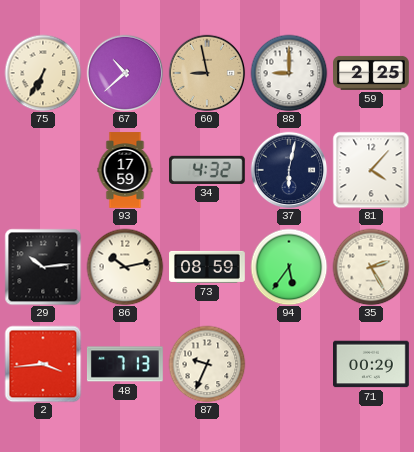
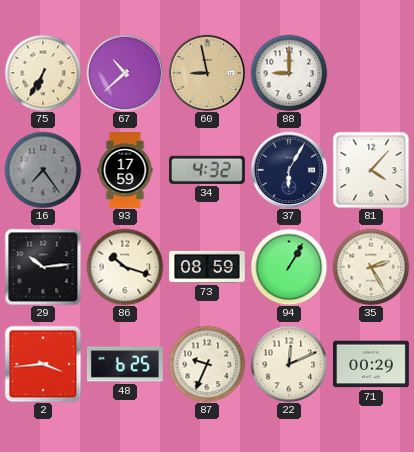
59: 2:25 -> none (372, 73)
16: none -> 7:24 (43, 170)
37: 6:02 -> 6:05 (289, 170)
86: 10:13 -> 10:18 (125, 267)
94: 5:36 -> 1:05 (289, 267)
48: 7:13 -> 6:25 (125, 364)
22: none -> 12:11 (289, 364)
